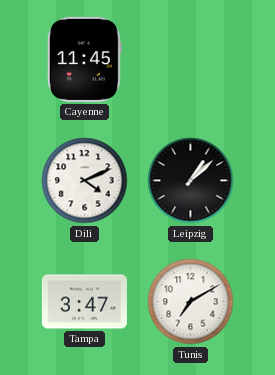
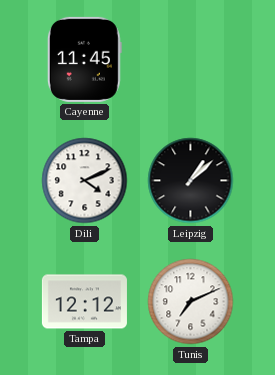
Tampa: 3:47 -> 12:12 (84, 302)
Tunis: 7:10 -> 7:11 (191, 302)
